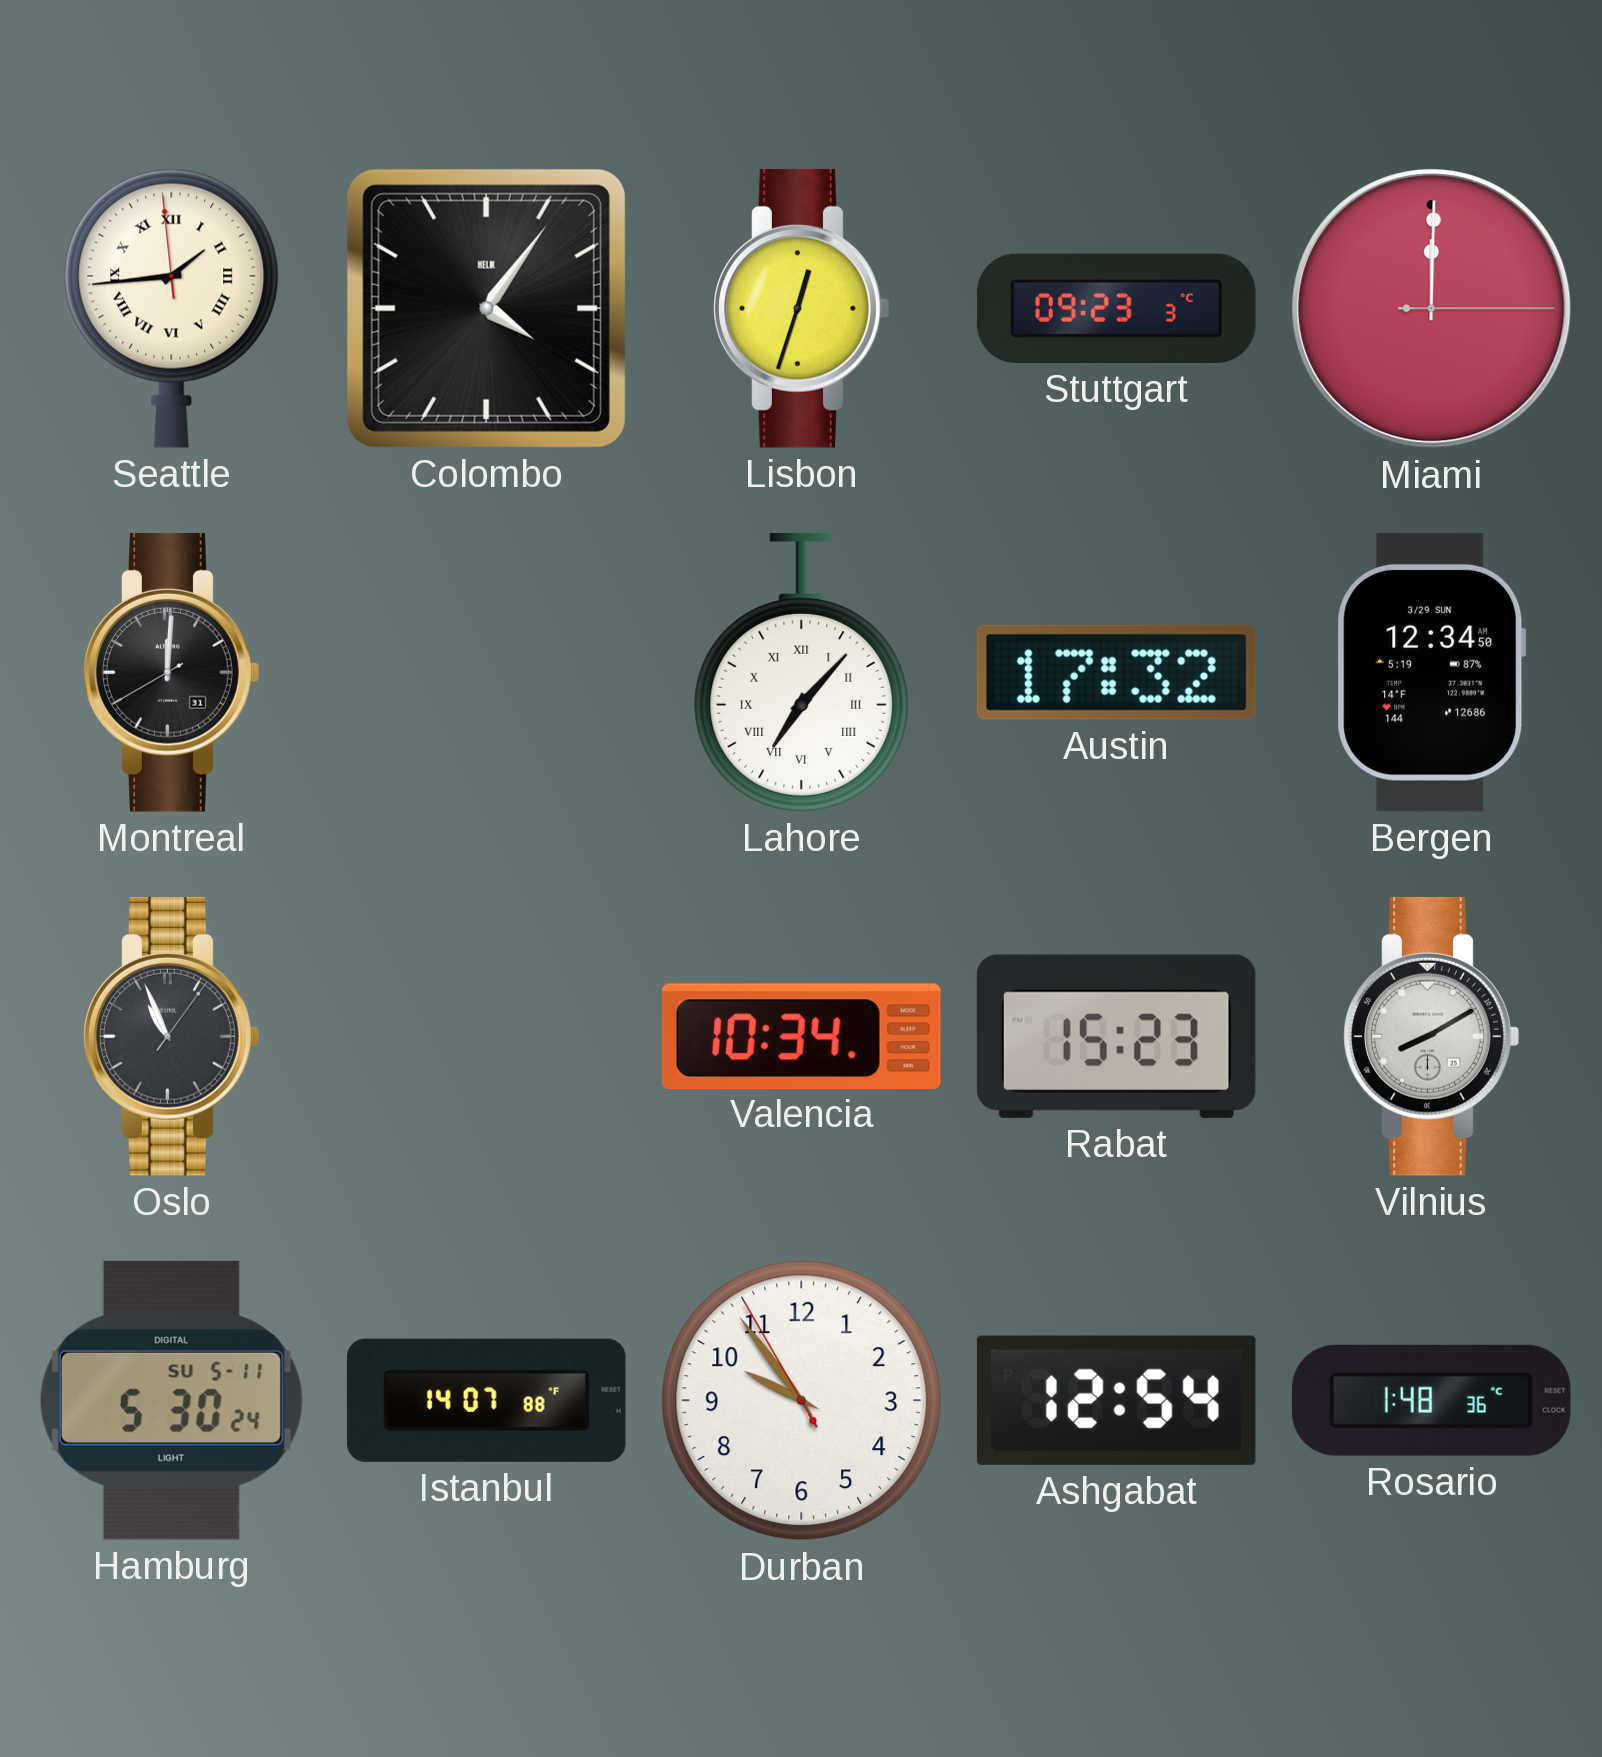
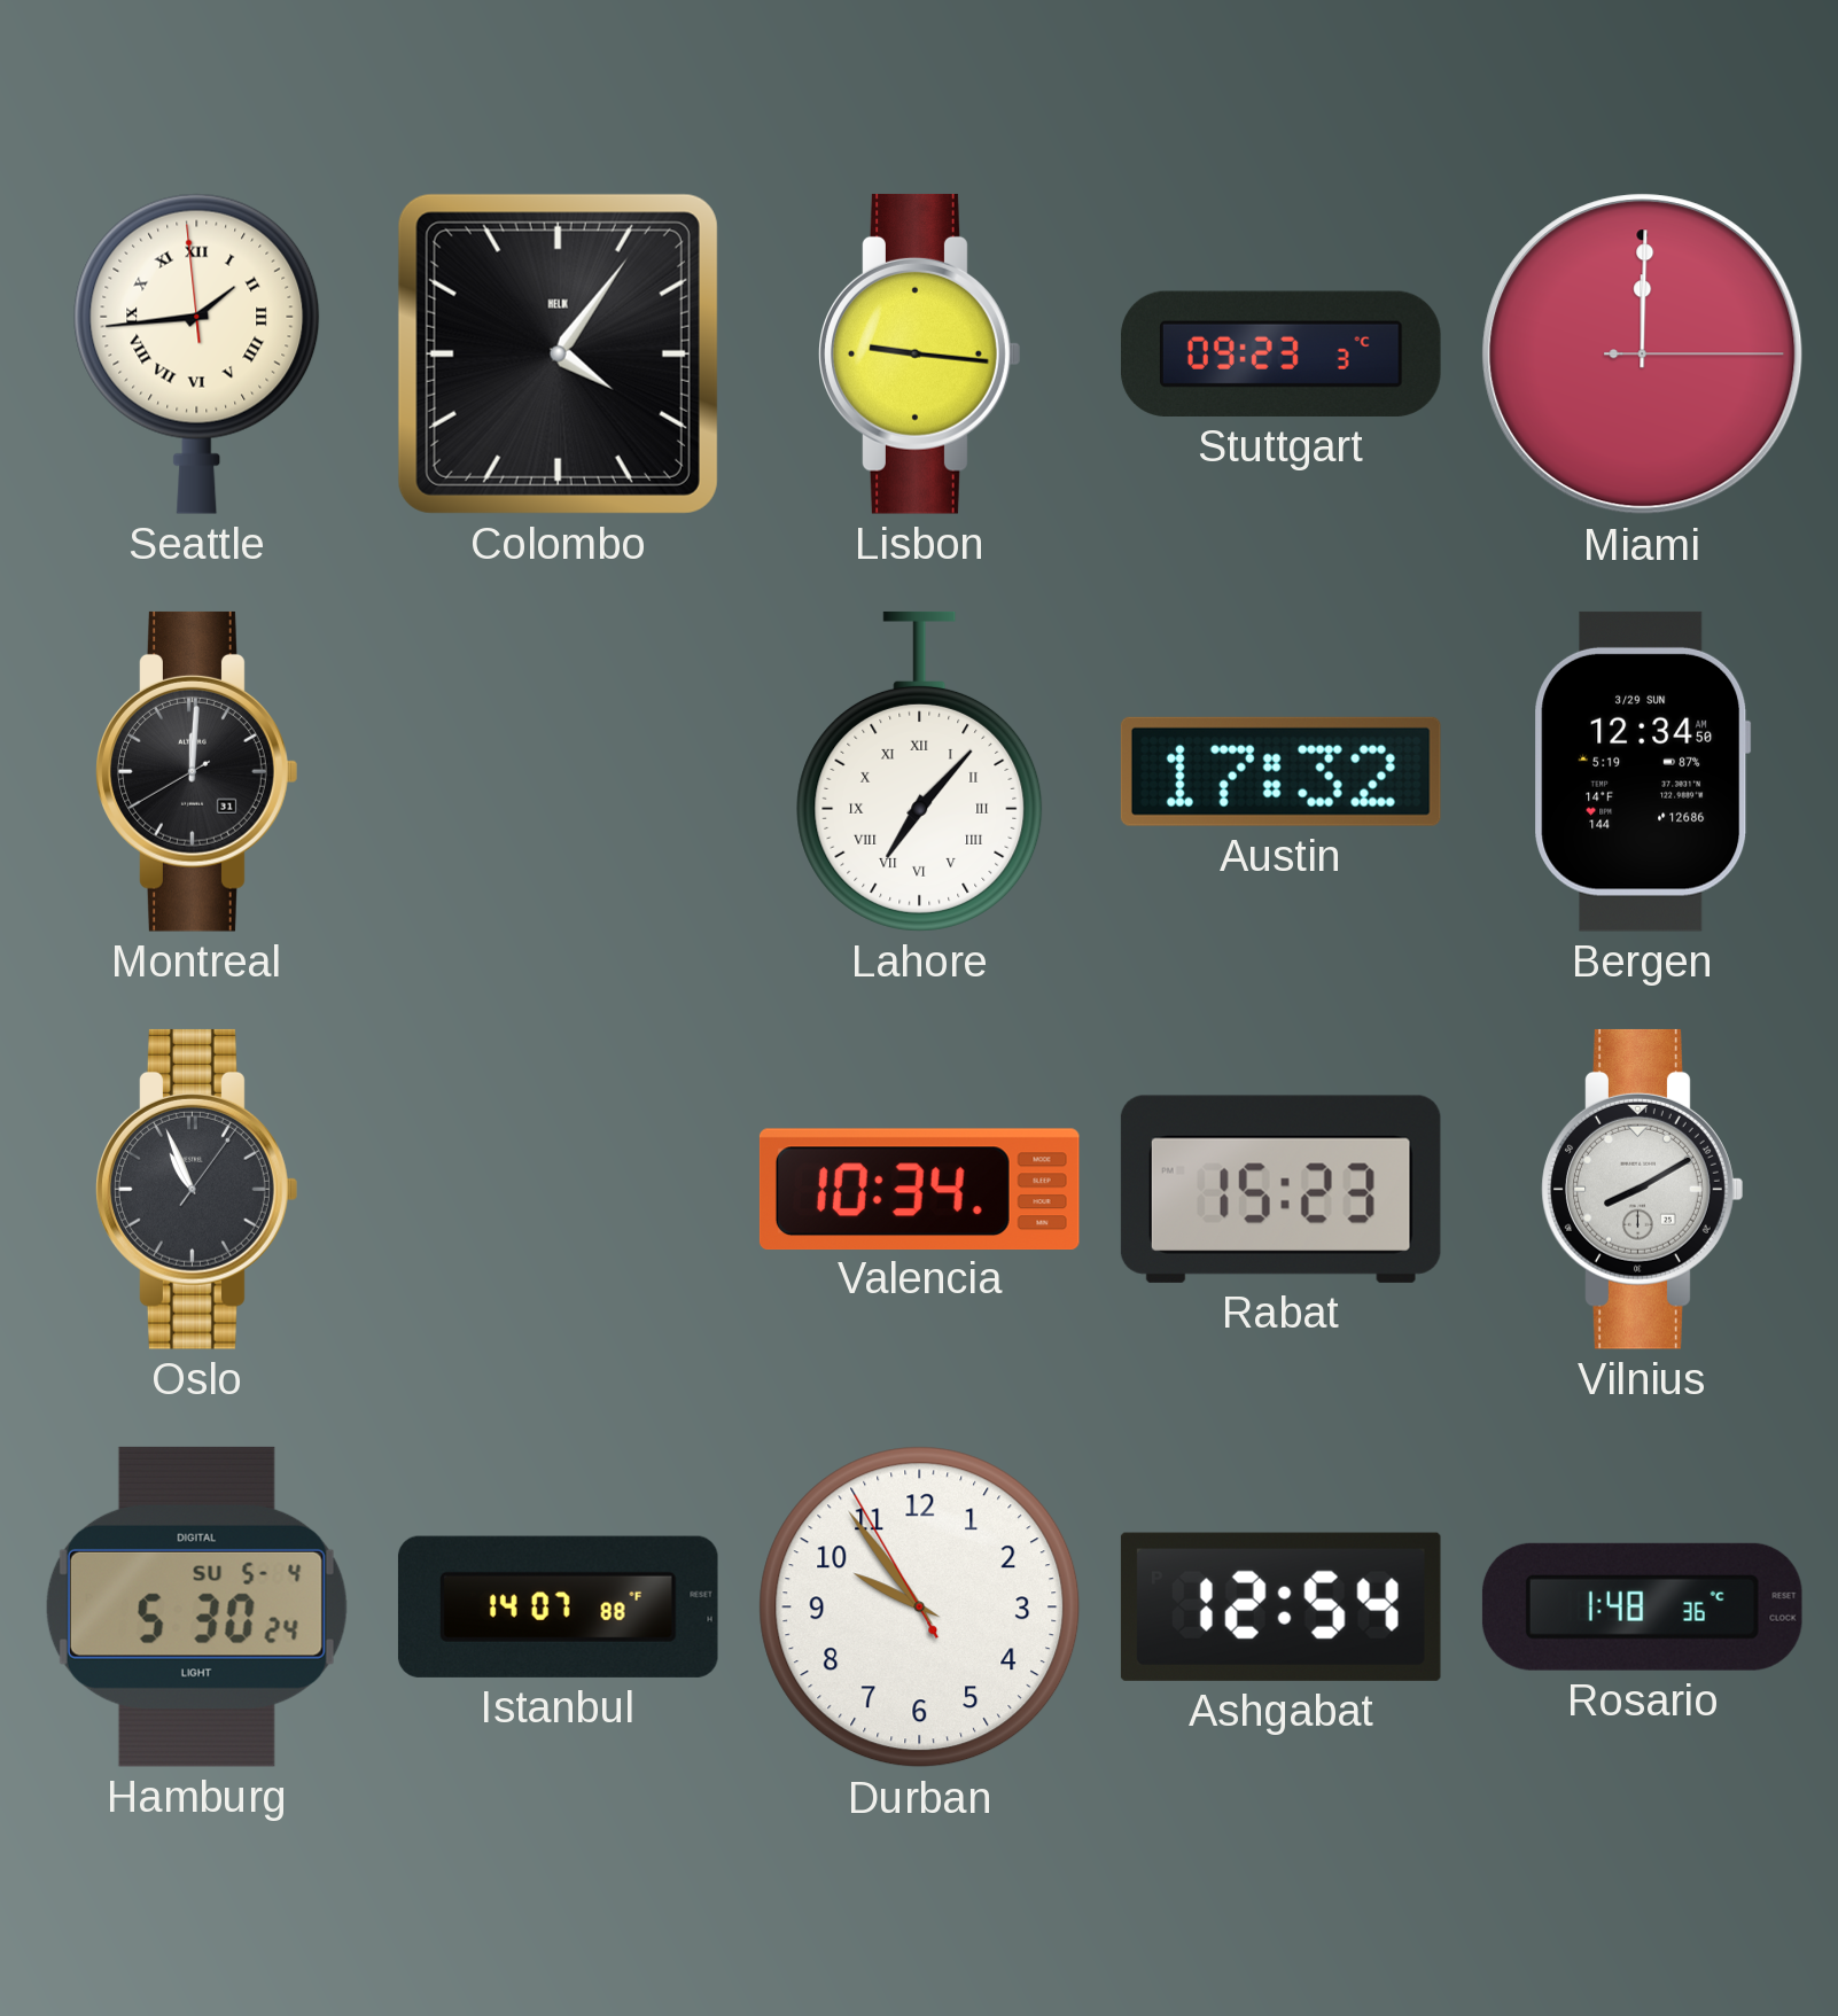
Lisbon: 12:33 -> 9:16 (920, 353)
Hamburg date: SU 5-11 -> SU 5-4 (196, 1606)
